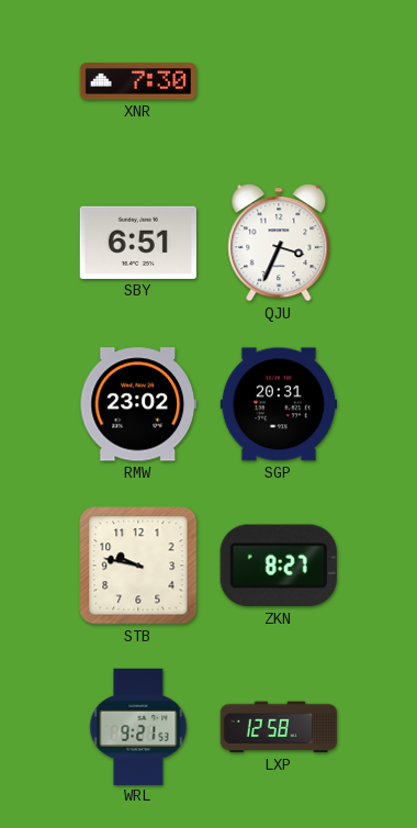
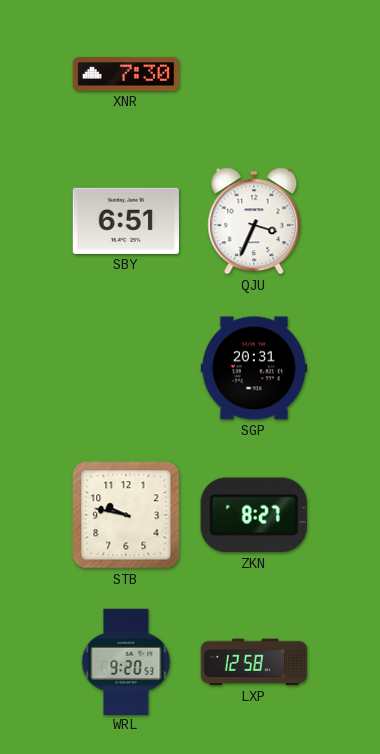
RMW: 23:02 -> none (138, 404)
WRL: 9:21 -> 9:20 (126, 661)
